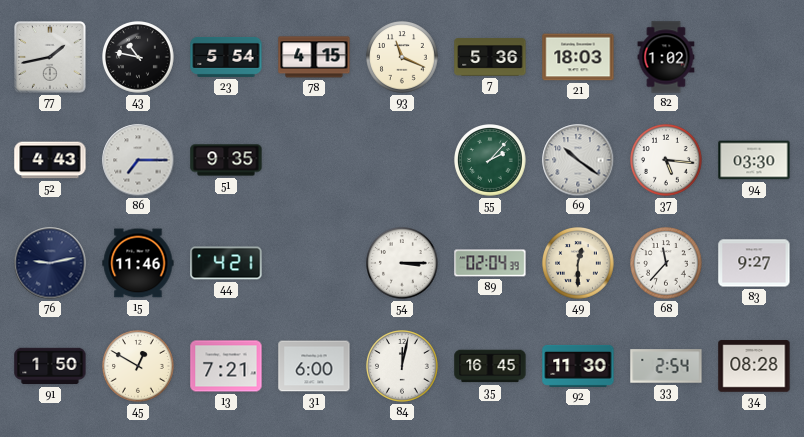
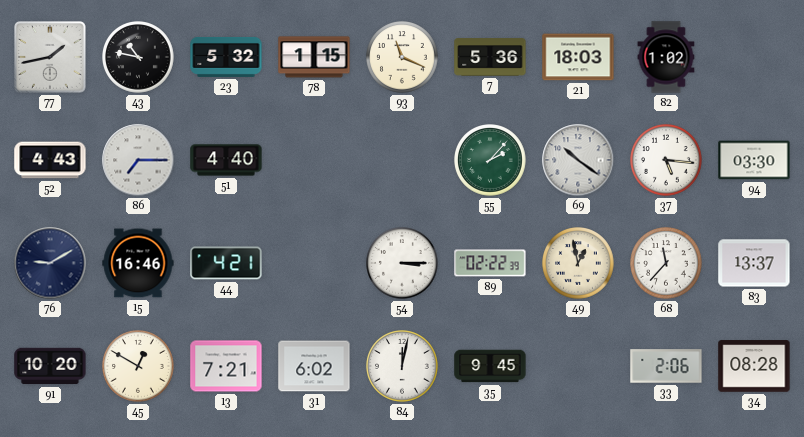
23: 5:54 -> 5:32 (226, 57)
78: 4:15 -> 1:15 (314, 57)
51: 9:35 -> 4:40 (226, 160)
76: 9:13 -> 9:10 (50, 263)
15: 11:46 -> 16:46 (138, 263)
89: 02:04 -> 02:22 (490, 263)
49: 12:30 -> 12:58 (579, 264)
83: 9:27 -> 13:37 (754, 263)
91: 1:50 -> 10:20 (50, 366)
31: 6:00 -> 6:02 (314, 366)
35: 16:45 -> 9:45 (490, 366)
92: 11:30 -> none (578, 366)
33: 2:54 -> 2:06 (666, 366)
